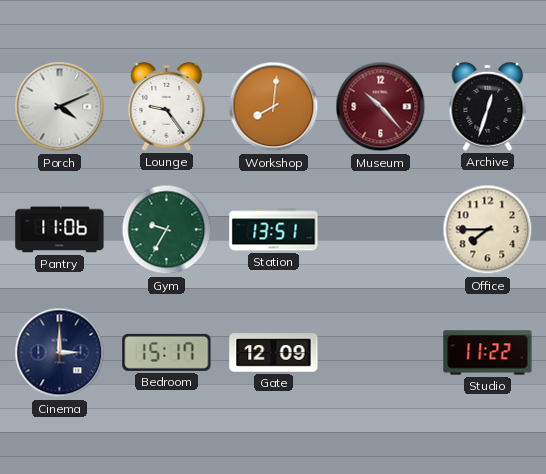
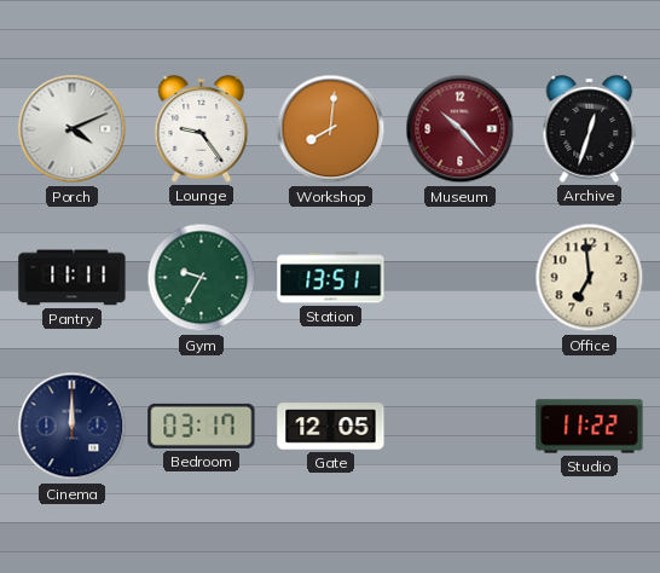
Pantry: 11:06 -> 11:11 (73, 278)
Office: 7:45 -> 6:59 (590, 278)
Cinema: 3:00 -> 12:00 (73, 427)
Bedroom: 15:17 -> 03:17 (202, 426)
Gate: 12:09 -> 12:05 (331, 427)
